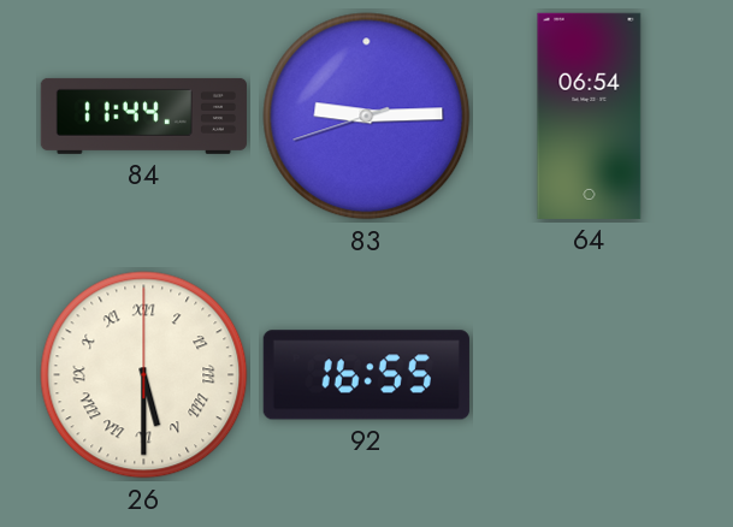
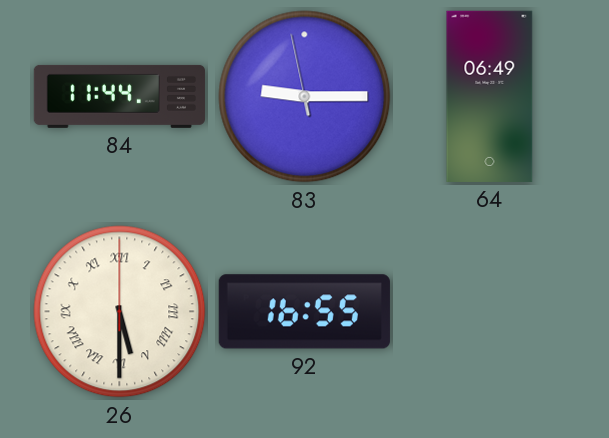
83: 9:14:42 -> 9:14:58 (305, 97)
64: 06:54 -> 06:49 (490, 96)
